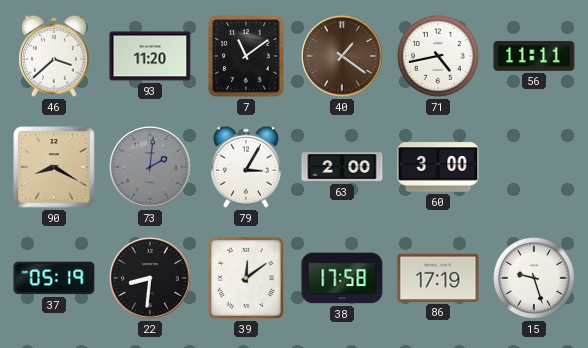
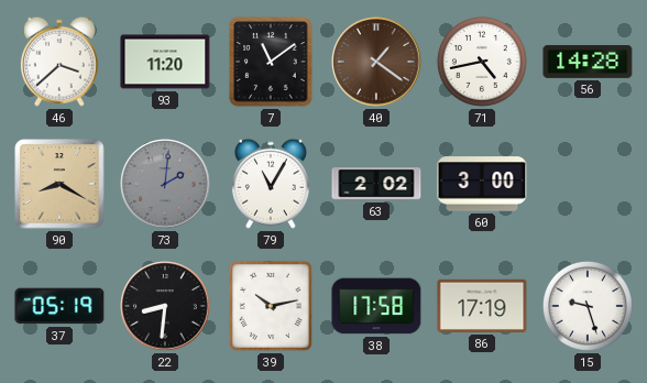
56: 11:11 -> 14:28 (588, 62)
79: 3:05 -> 11:05 (271, 184)
63: 2:00 -> 2:02 (376, 184)
39: 12:09 -> 10:13 (271, 306)
